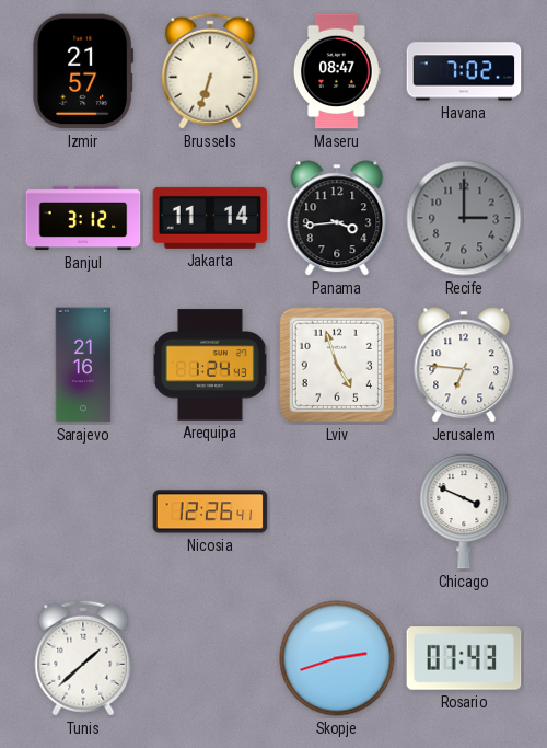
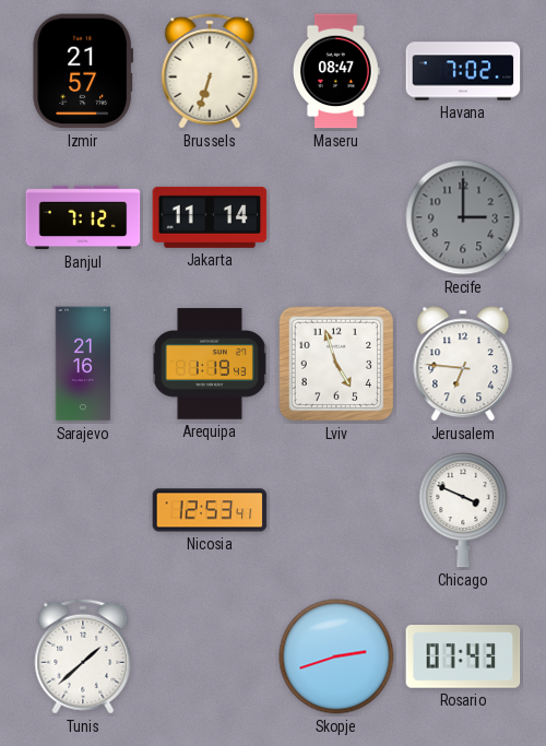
Banjul: 3:12 -> 7:12 (83, 217)
Panama: 3:44 -> none (337, 218)
Arequipa: 1:24 -> 1:19 (210, 364)
Nicosia: 12:26 -> 12:53 (210, 510)
